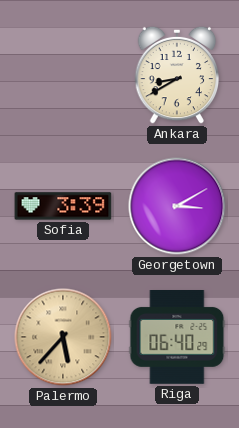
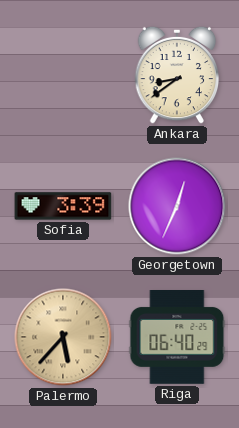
Ankara: 8:40 -> 8:39 (177, 75)
Georgetown: 3:10 -> 12:34 (177, 206)
